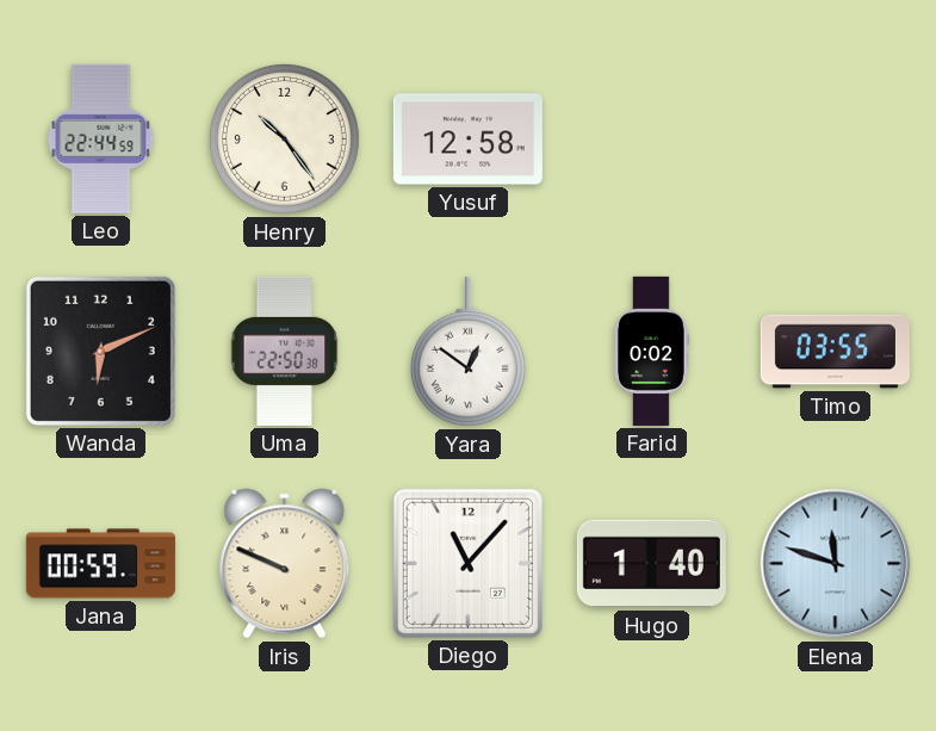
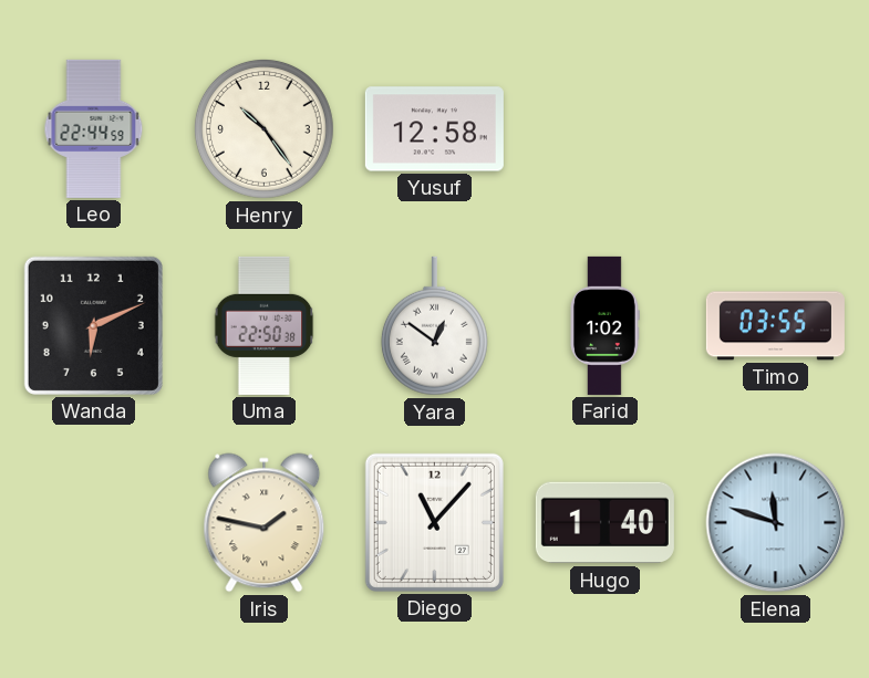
Farid: 0:02 -> 1:02 (606, 325)
Jana: 00:59 -> none (100, 564)
Iris: 9:49 -> 1:47 (265, 523)
